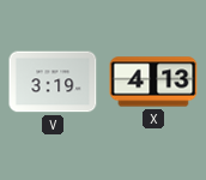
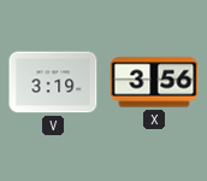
X: 4:13 -> 3:56 (154, 82)
